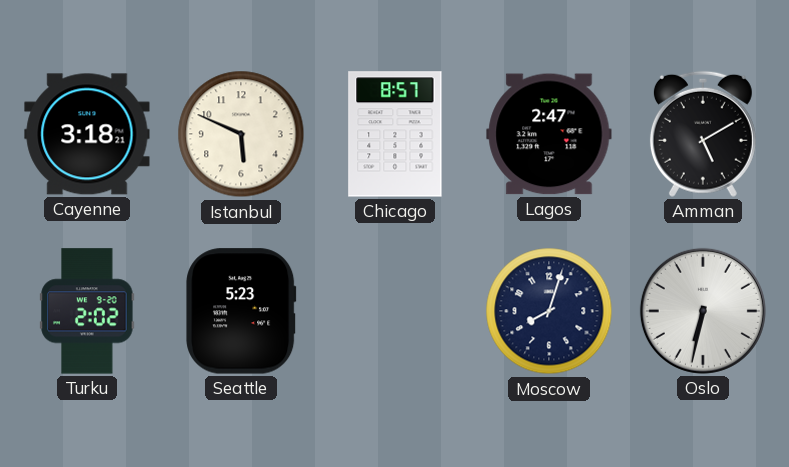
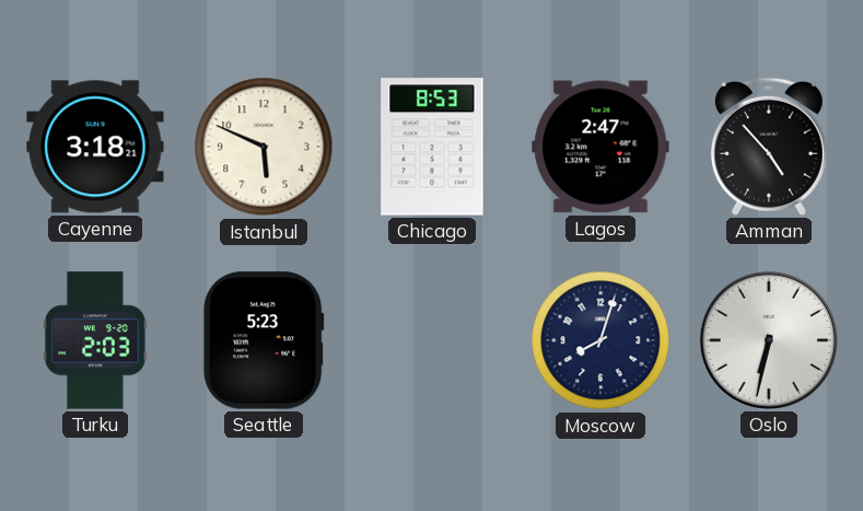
Chicago: 8:57 -> 8:53 (432, 147)
Amman: 5:10 -> 4:53 (769, 147)
Turku: 2:02 -> 2:03 (95, 340)
